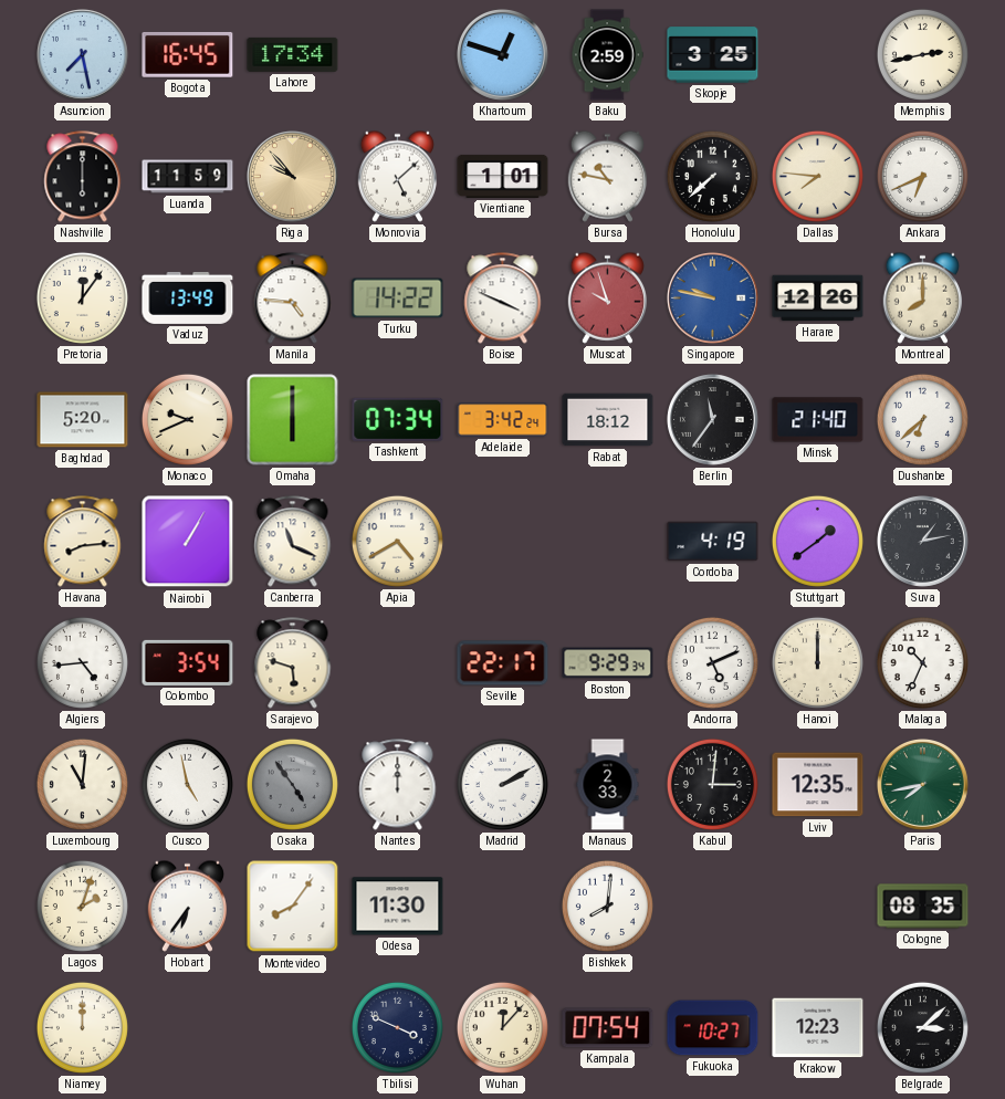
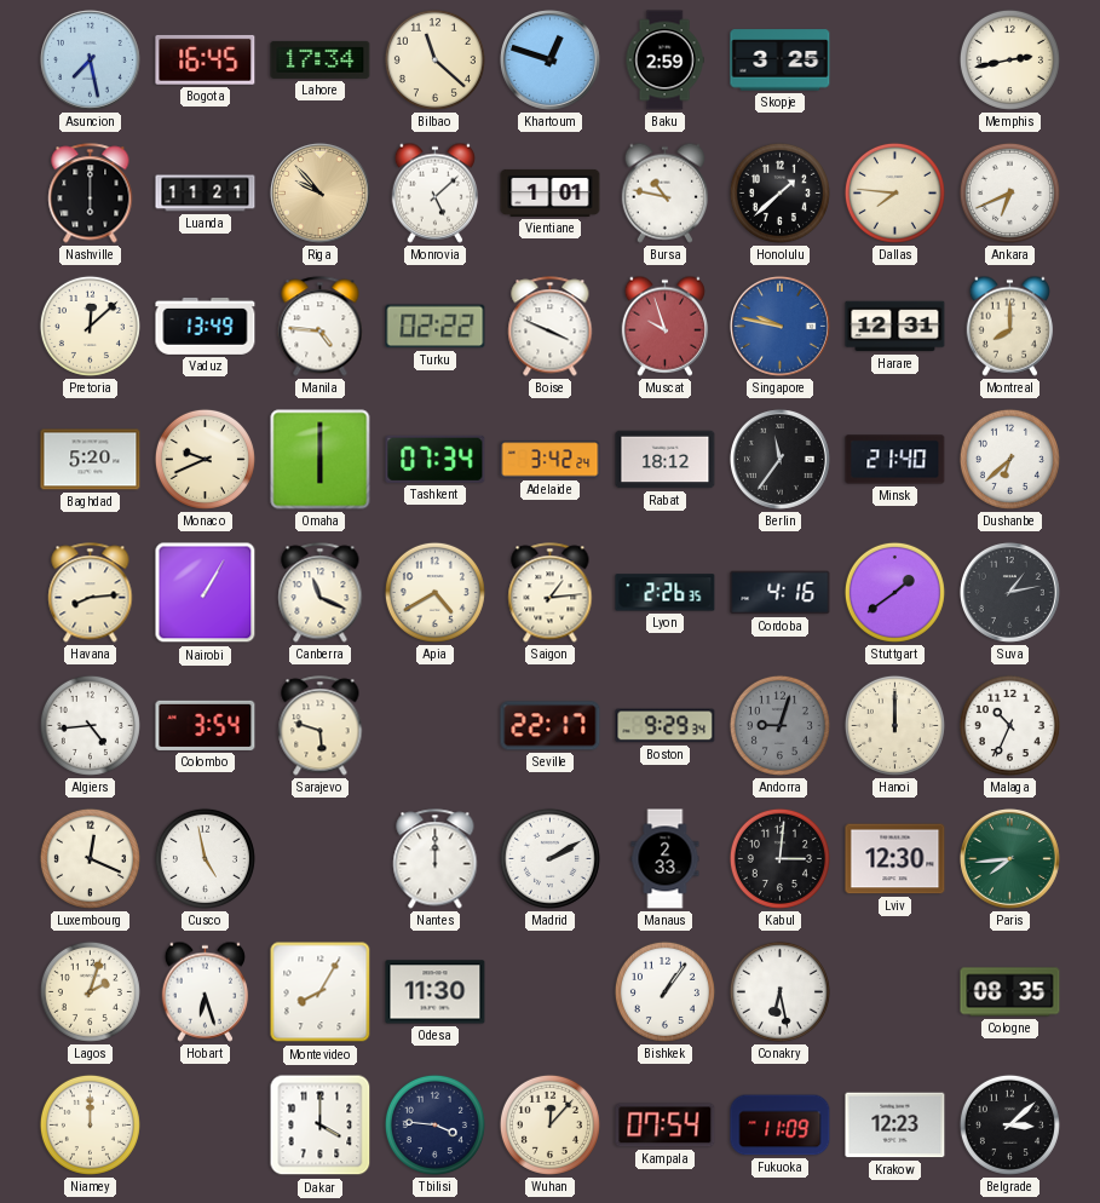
Bilbao: none -> 11:22 (434, 59)
Luanda: 11:59 -> 11:21 (206, 194)
Honolulu: 7:38 -> 1:38 (779, 192)
Pretoria: 12:06 -> 12:08 (90, 326)
Turku: 14:22 -> 02:22 (436, 327)
Harare: 12:26 -> 12:31 (895, 327)
Saigon: none -> 1:14 (551, 593)
Lyon: none -> 2:26 (666, 593)
Cordoba: 4:19 -> 4:16 (781, 593)
Andorra: 5:11 -> 9:03 (779, 725)
Andorra dial: white -> grey (779, 725)
Luxembourg: 11:01 -> 12:19 (90, 858)
Osaka: 4:54 -> none (292, 784)
Lviv: 12:35 -> 12:30 (895, 859)
Paris: 7:43 -> 7:44 (1009, 858)
Hobart: 6:36 -> 6:27 (205, 991)
Montevideo: 8:06 -> 8:05 (321, 992)
Bishkek: 8:01 -> 1:06 (664, 991)
Conakry: none -> 6:28 (779, 991)
Dakar: none -> 4:00 (321, 1126)
Tbilisi: 3:49 -> 3:46 (434, 1124)
Fukuoka: 10:27 -> 11:09 (781, 1126)
